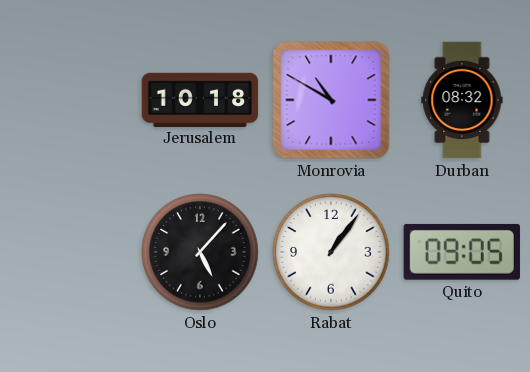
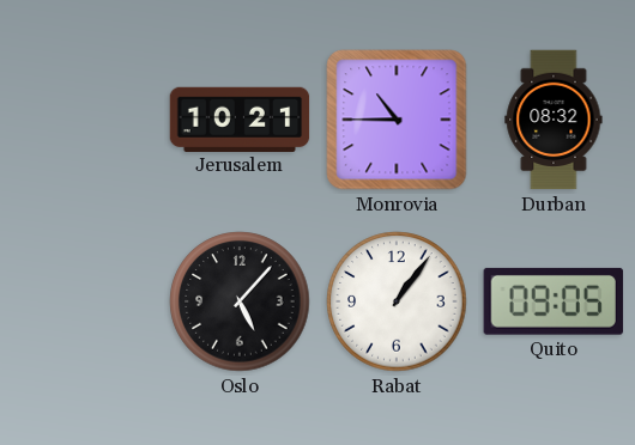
Jerusalem: 10:18 -> 10:21 (240, 118)
Monrovia: 10:50 -> 10:45 (397, 120)
